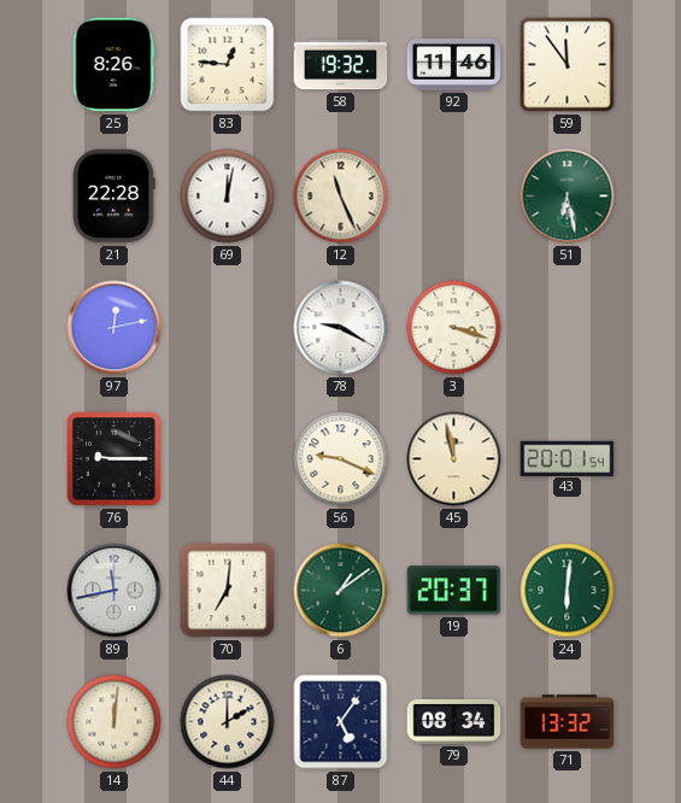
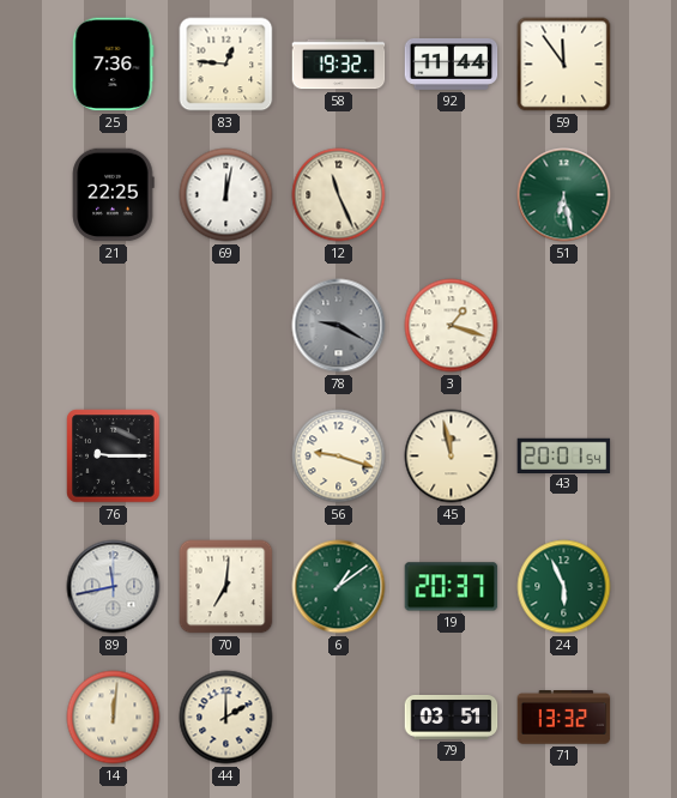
25: 8:26 -> 7:36 (114, 65)
92: 11:46 -> 11:44 (452, 64)
21: 22:28 -> 22:25 (113, 195)
97: 12:13 -> none (115, 328)
78 dial: white -> grey (339, 326)
3: 3:18 -> 1:18 (452, 326)
56: 9:19 -> 9:18 (339, 457)
24: 6:01 -> 5:56 (564, 587)
87: 5:06 -> none (341, 722)
79: 08:34 -> 03:51 (452, 717)
